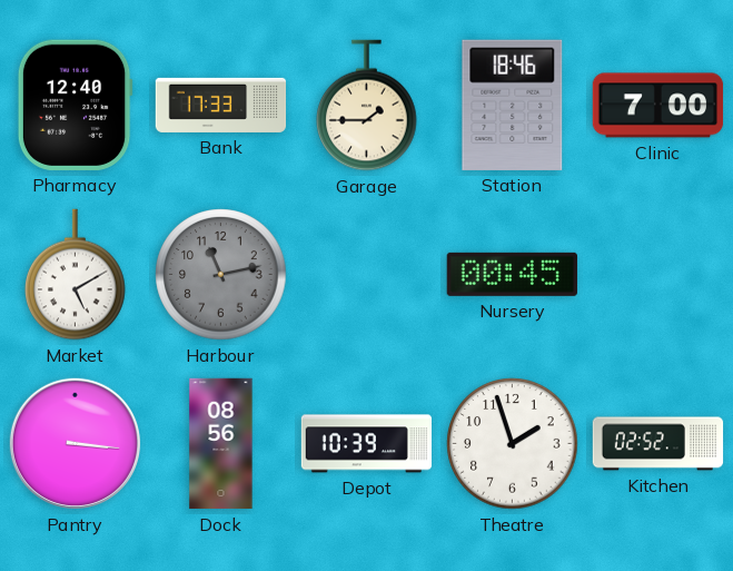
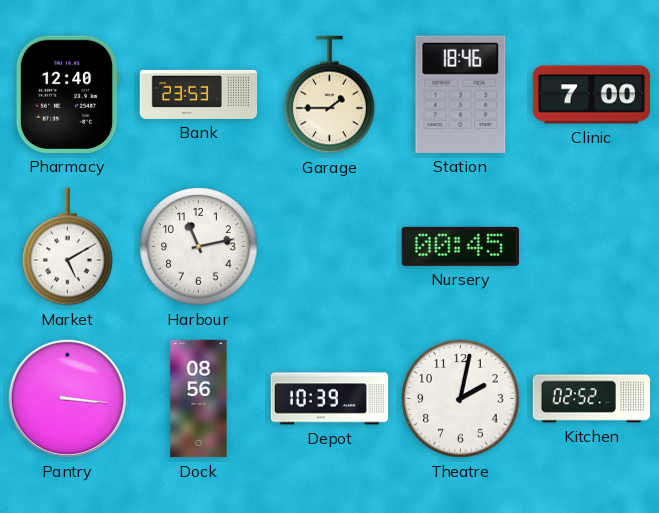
Bank: 17:33 -> 23:53 (199, 94)
Harbour dial: grey -> white (199, 247)
Theatre: 1:57 -> 2:02 (461, 399)
